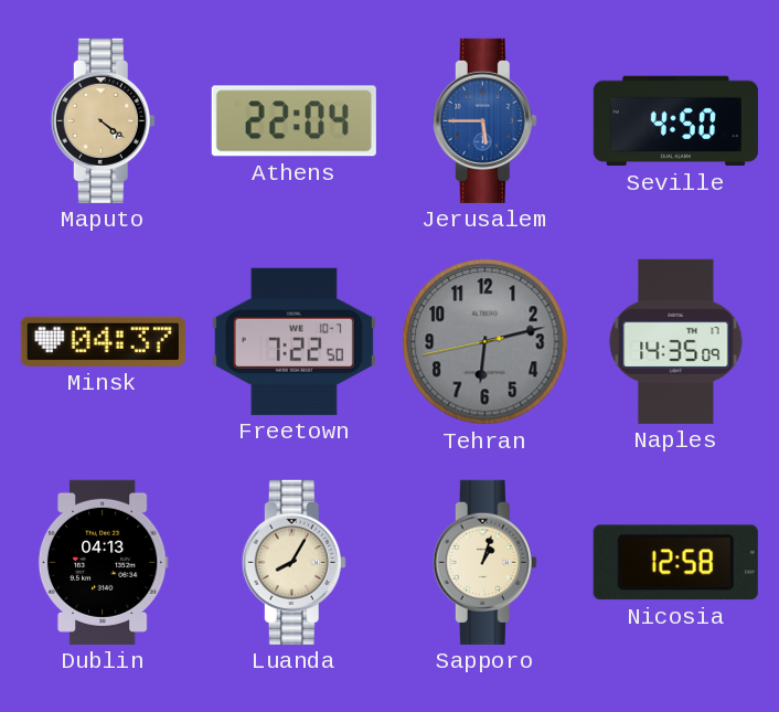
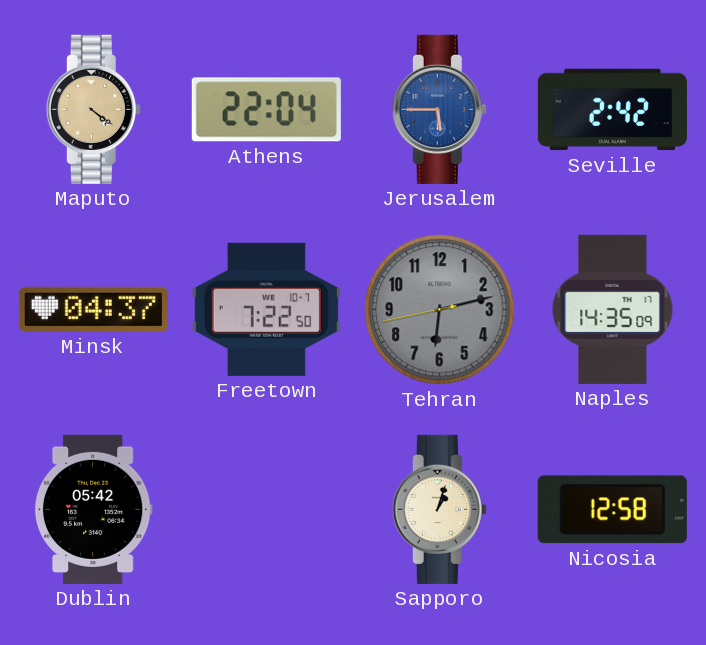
Seville: 4:50 -> 2:42 (612, 110)
Dublin: 04:13 -> 05:42 (93, 509)
Luanda: 8:05 -> none (294, 562)
